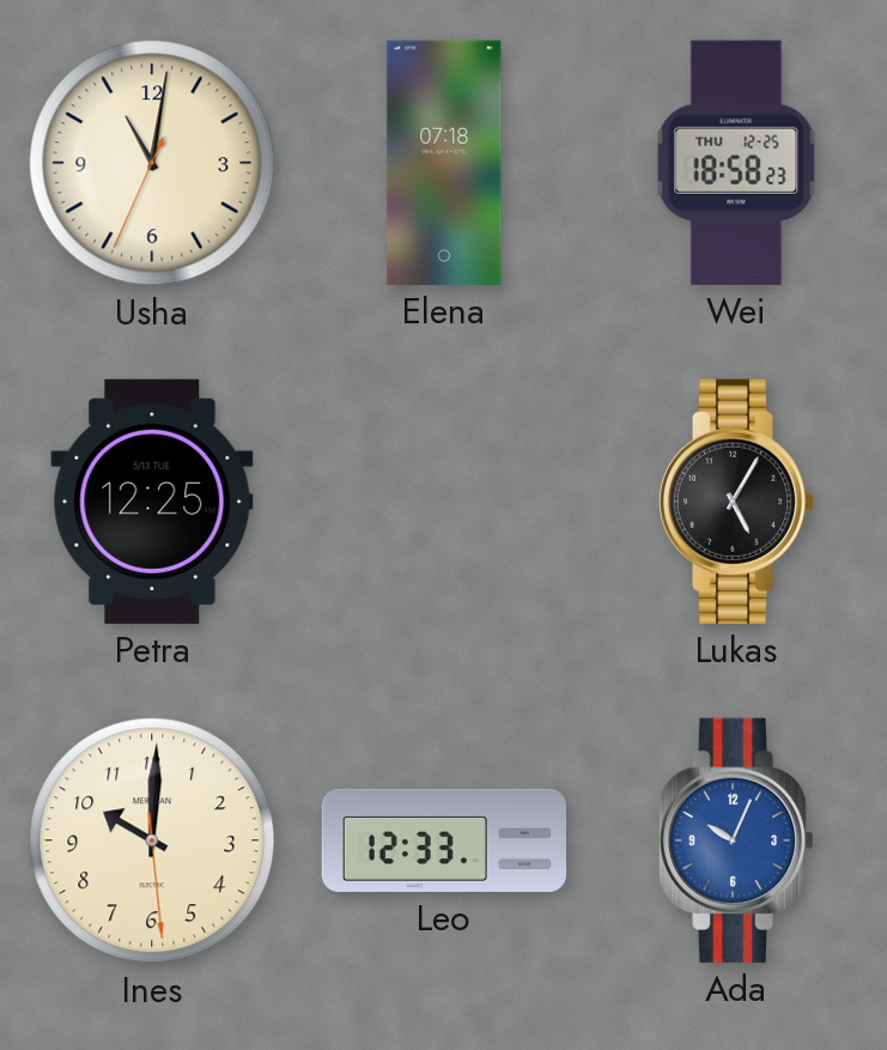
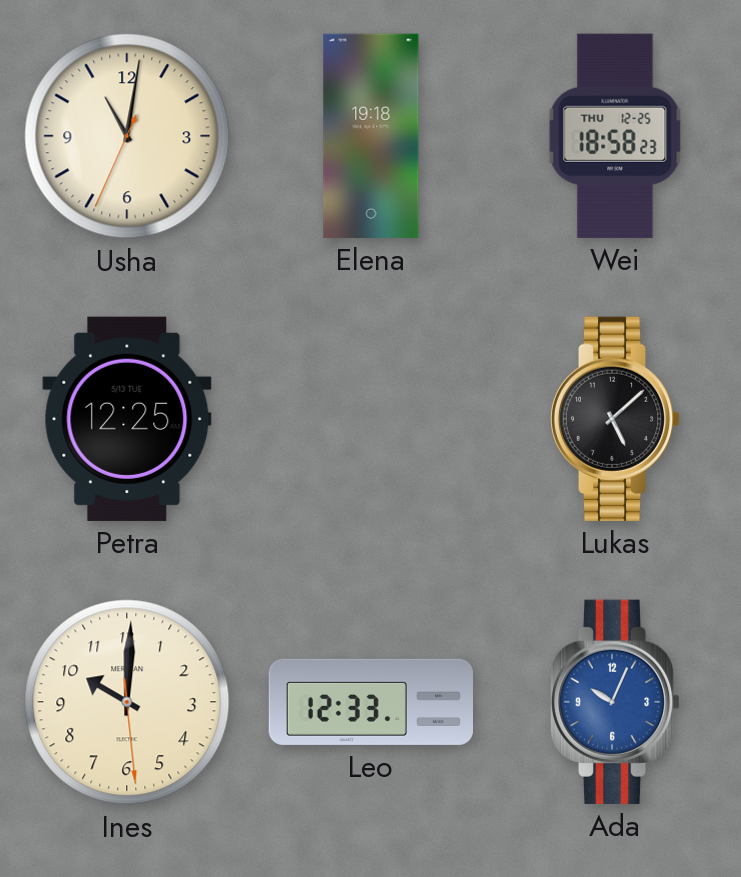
Elena: 07:18 -> 19:18 (371, 136)
Lukas: 5:05 -> 5:08 (615, 419)
